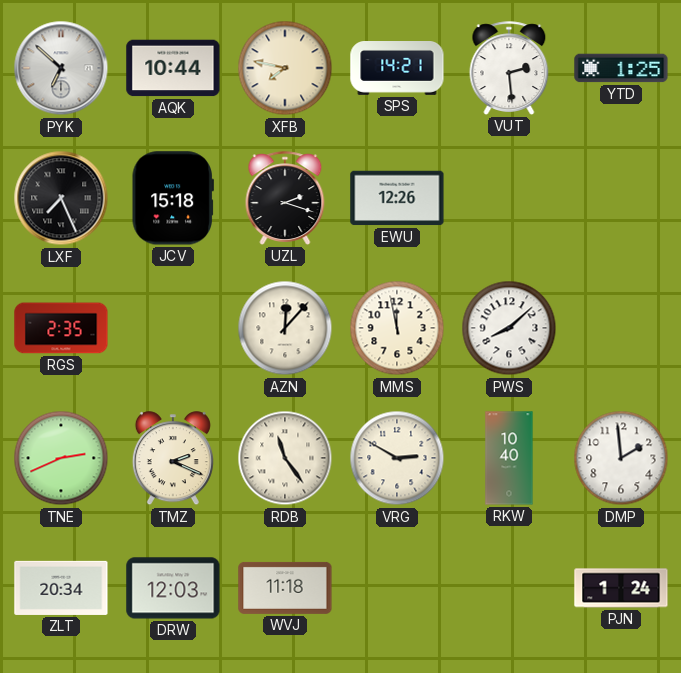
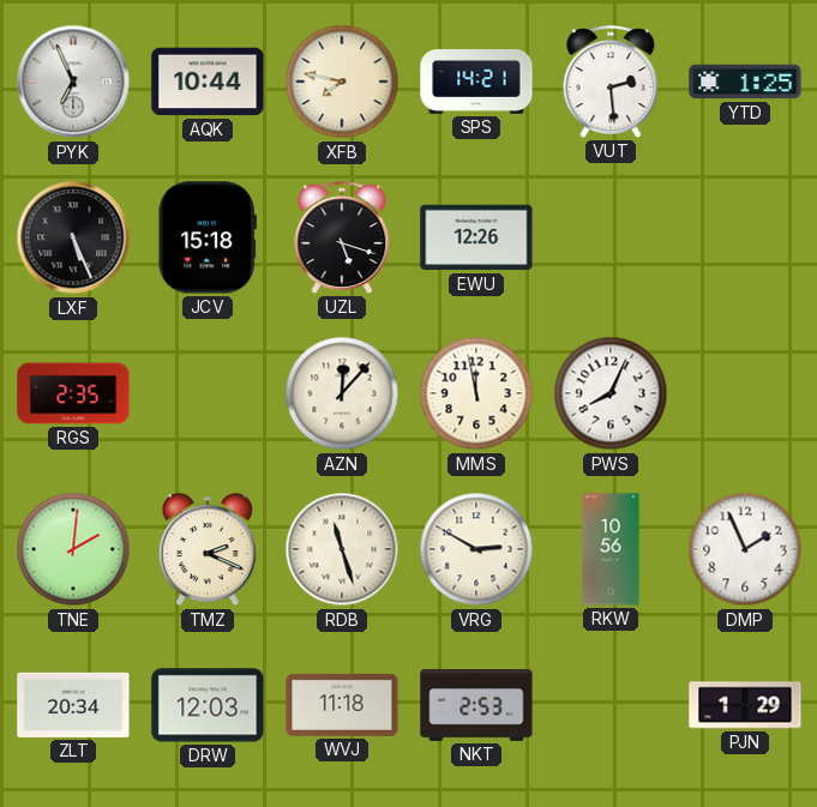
PYK: 6:52 -> 6:56 (73, 82)
LXF: 7:26 -> 5:26 (73, 237)
UZL: 2:18 -> 5:18 (342, 237)
PWS: 8:08 -> 8:04 (611, 393)
TNE: 2:41 -> 2:01 (73, 549)
RDB: 11:24 -> 11:27 (342, 549)
RKW: 10:40 -> 10:56 (611, 549)
DMP: 1:59 -> 1:56 (745, 549)
NKT: none -> 2:53 (476, 705)
PJN: 1:24 -> 1:29 (745, 705)
